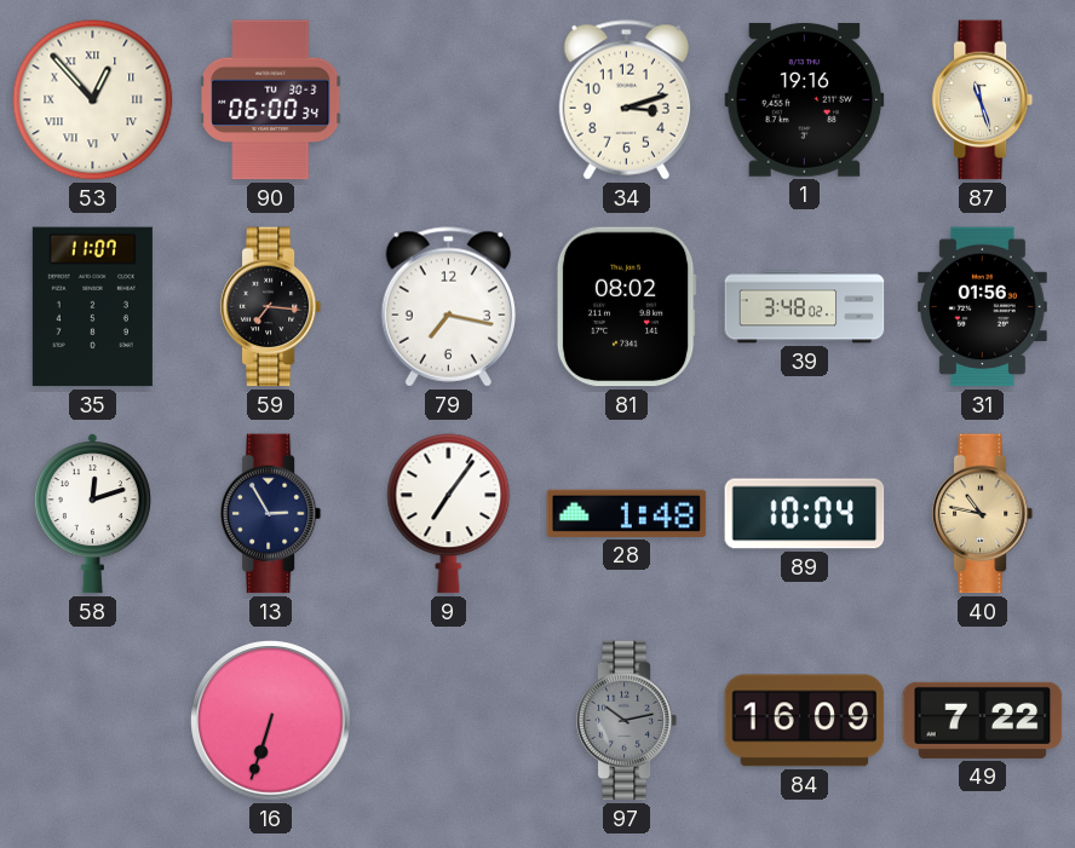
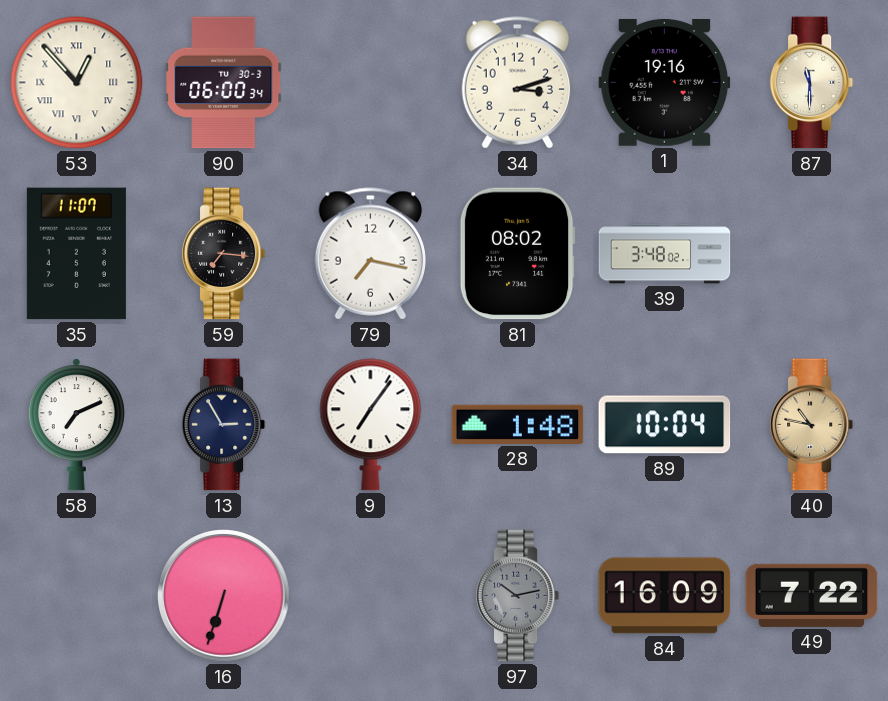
87: 11:27 -> 11:30 (812, 83)
31: 01:56 -> none (982, 307)
58: 12:12 -> 7:11 (76, 425)
